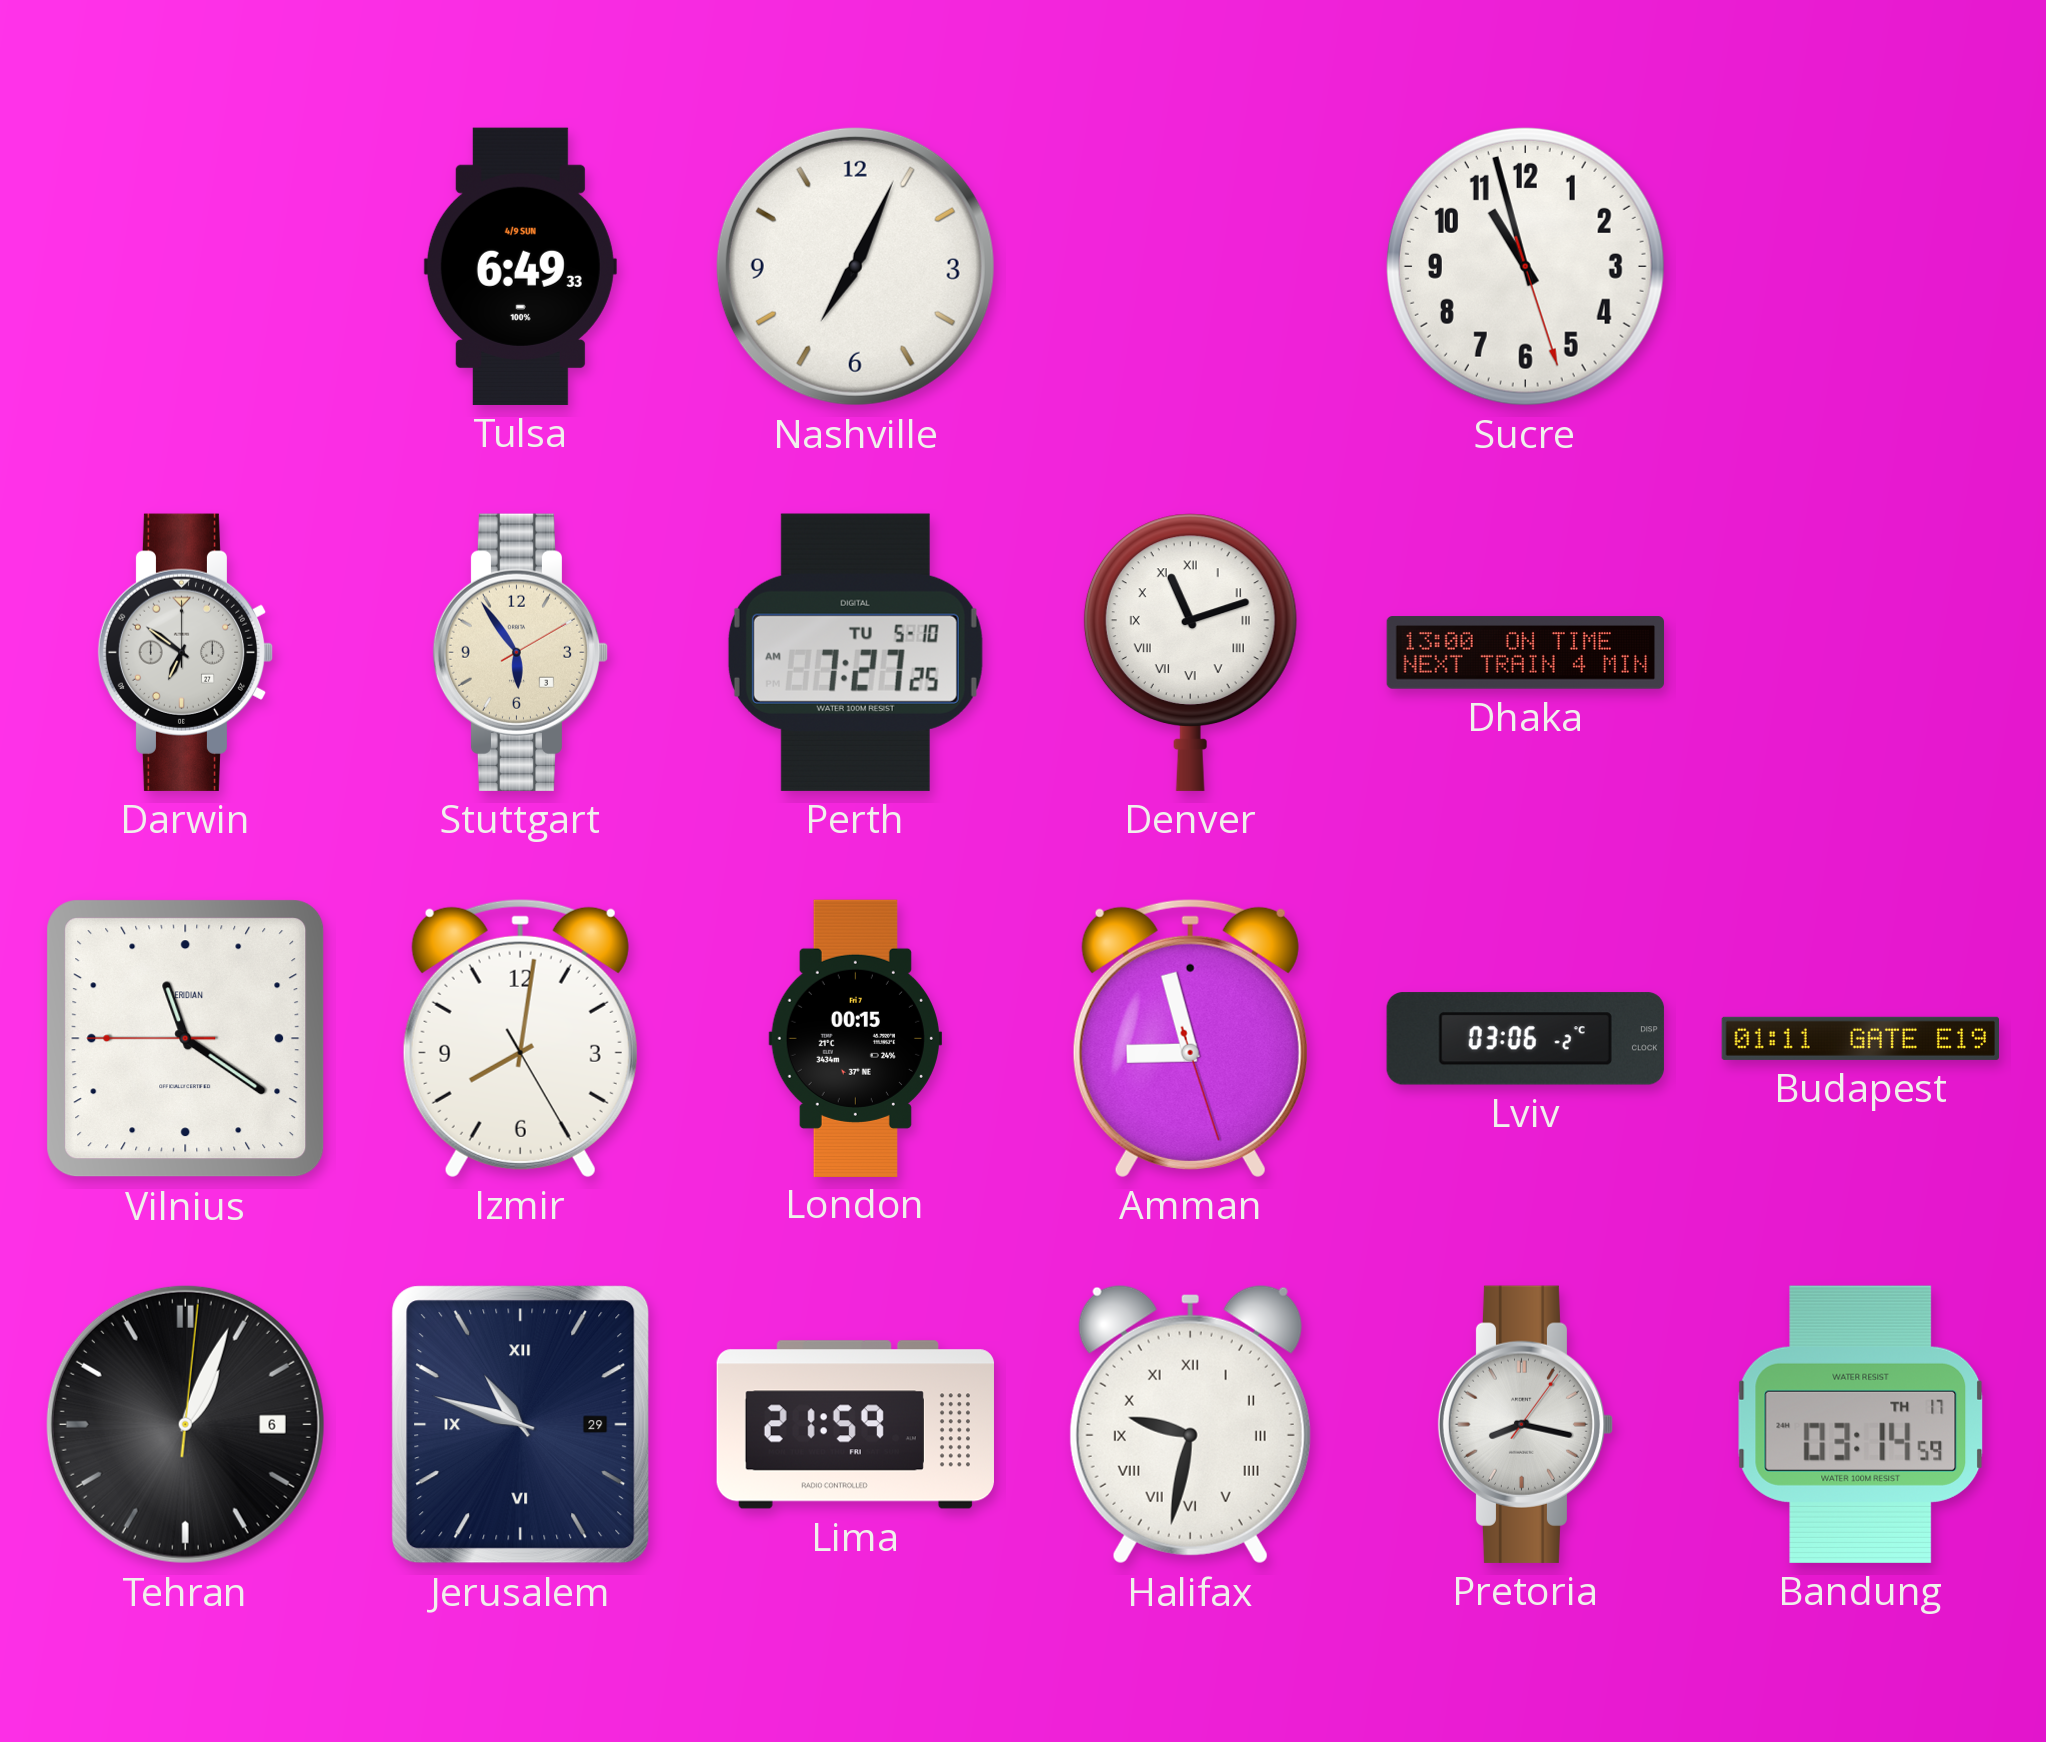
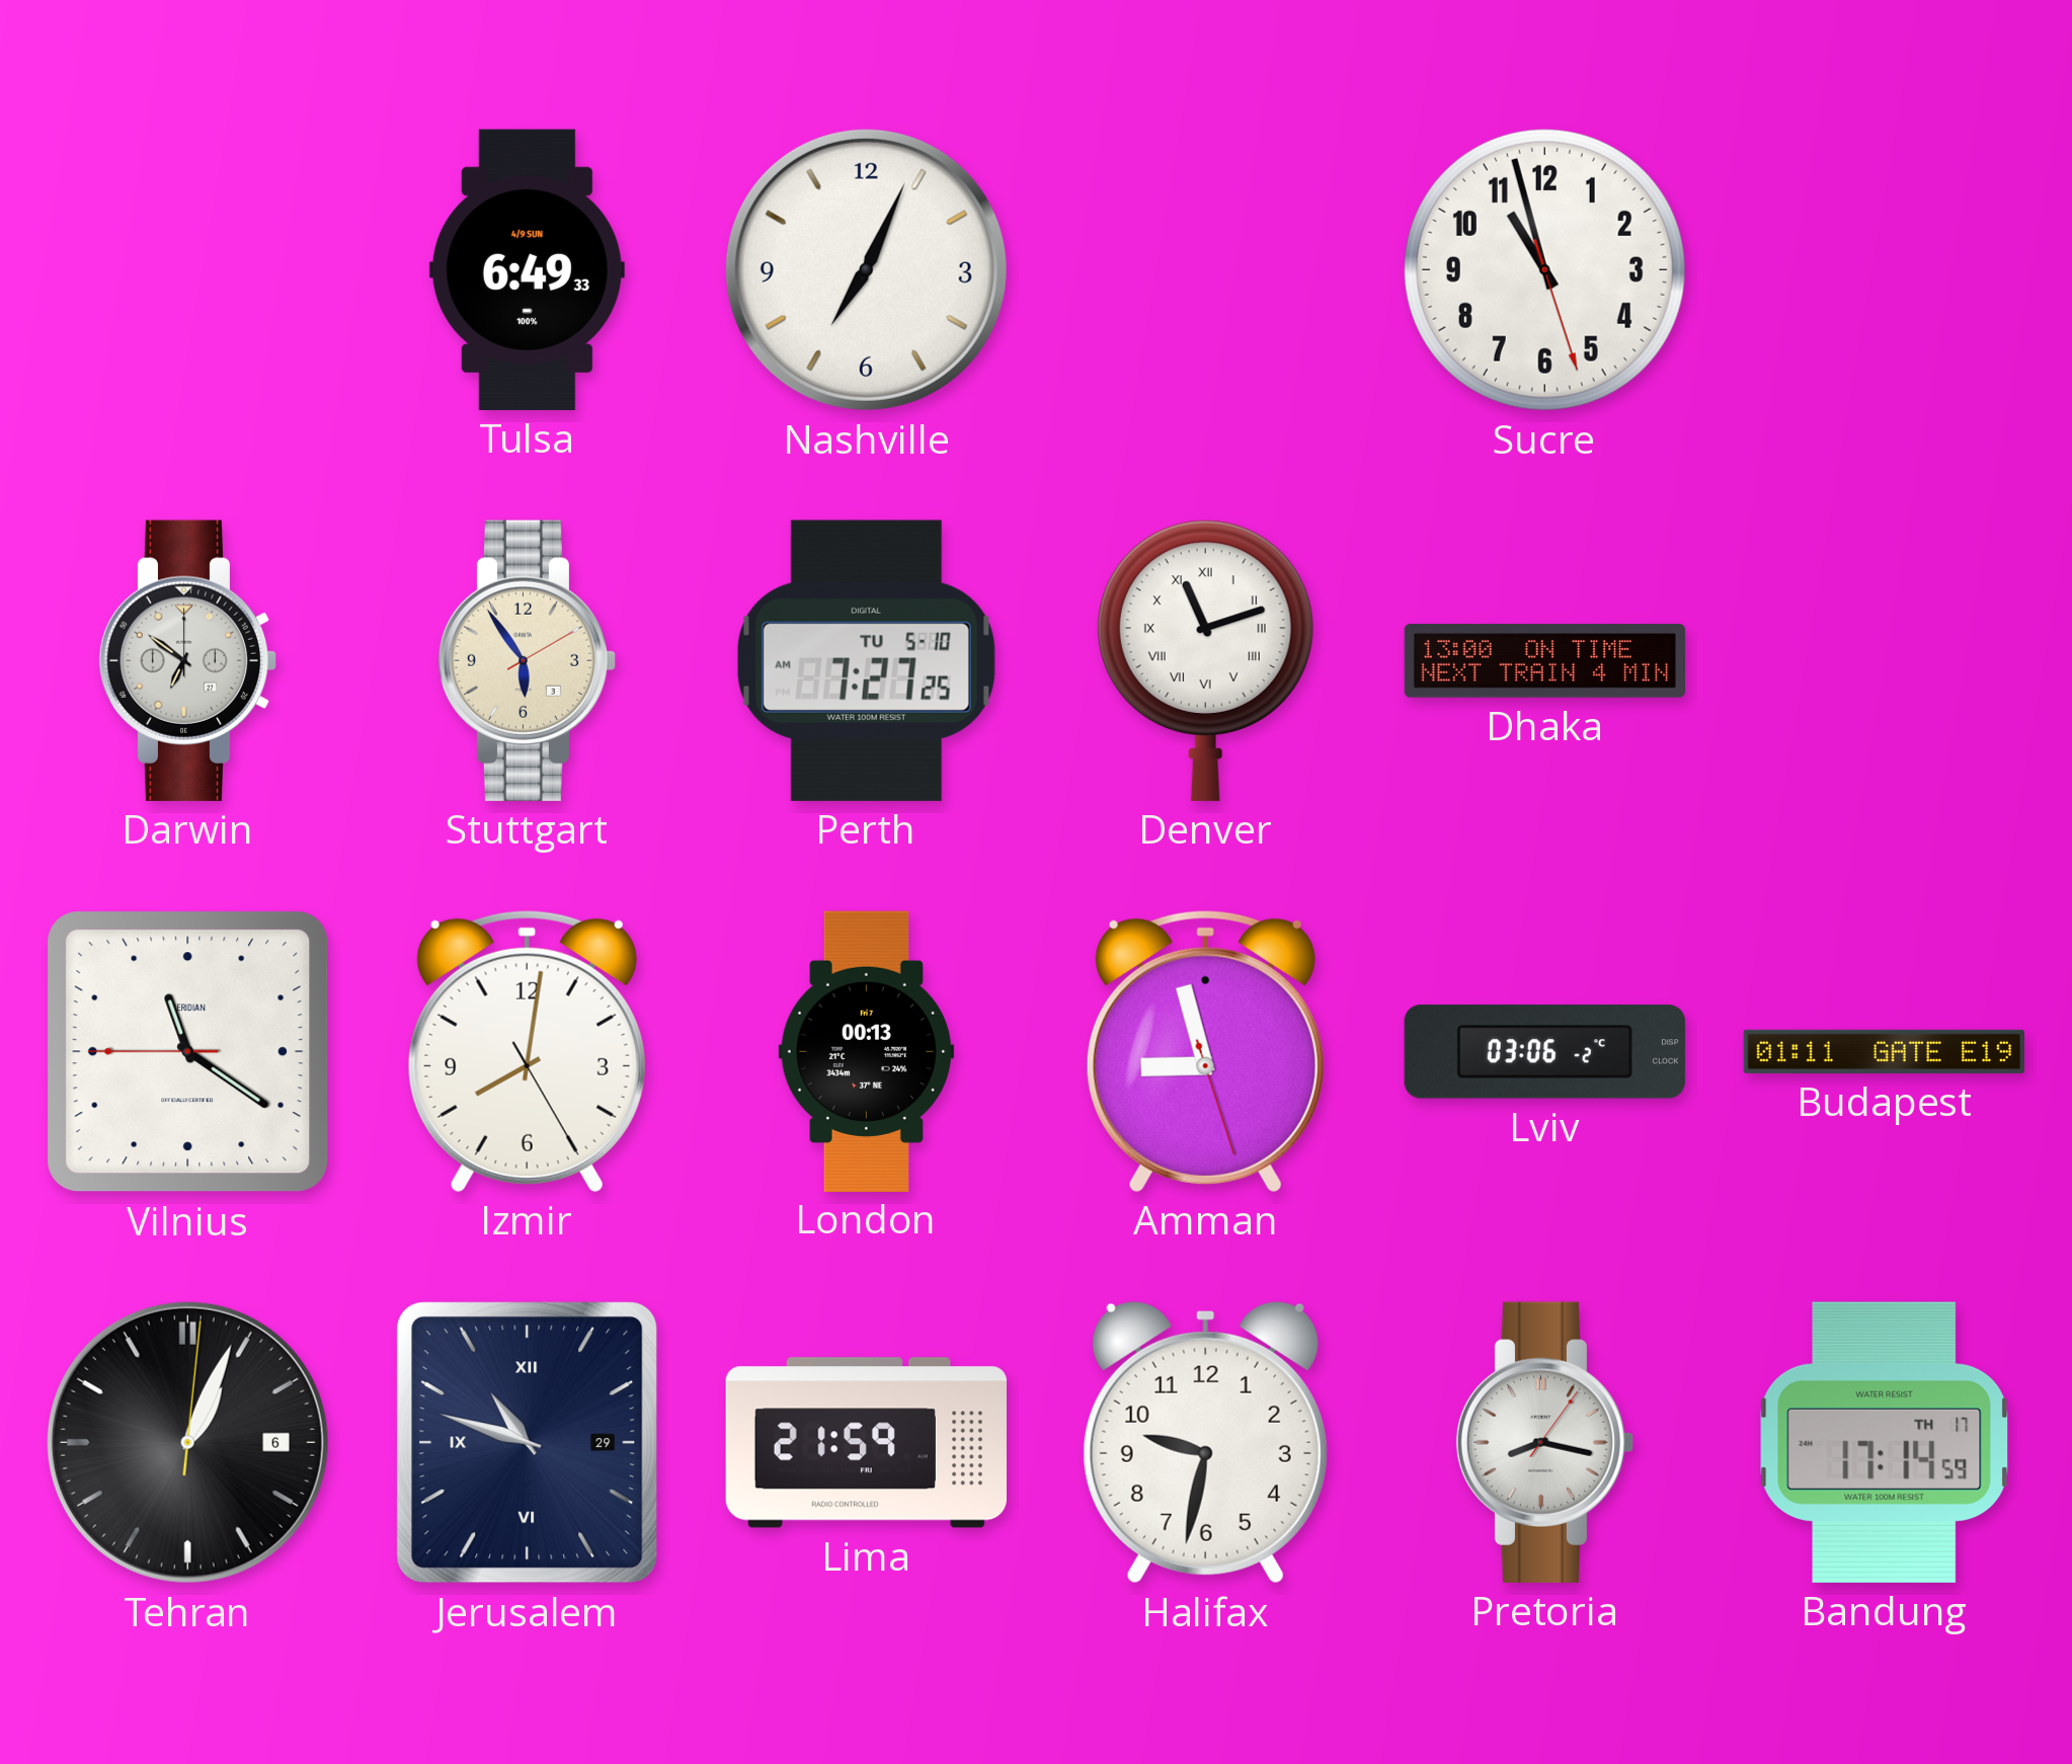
London: 00:15 -> 00:13 (866, 1051)
Halifax numerals: Roman -> Arabic (1205, 1442)
Bandung: 03:14 -> 17:14 (1885, 1442)
